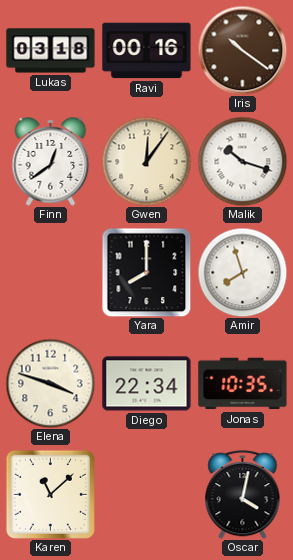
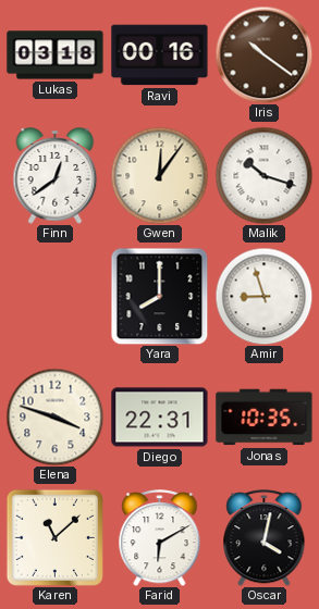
Amir: 7:57 -> 8:57 (263, 296)
Diego: 22:34 -> 22:31 (160, 418)
Farid: none -> 6:10 (160, 538)
